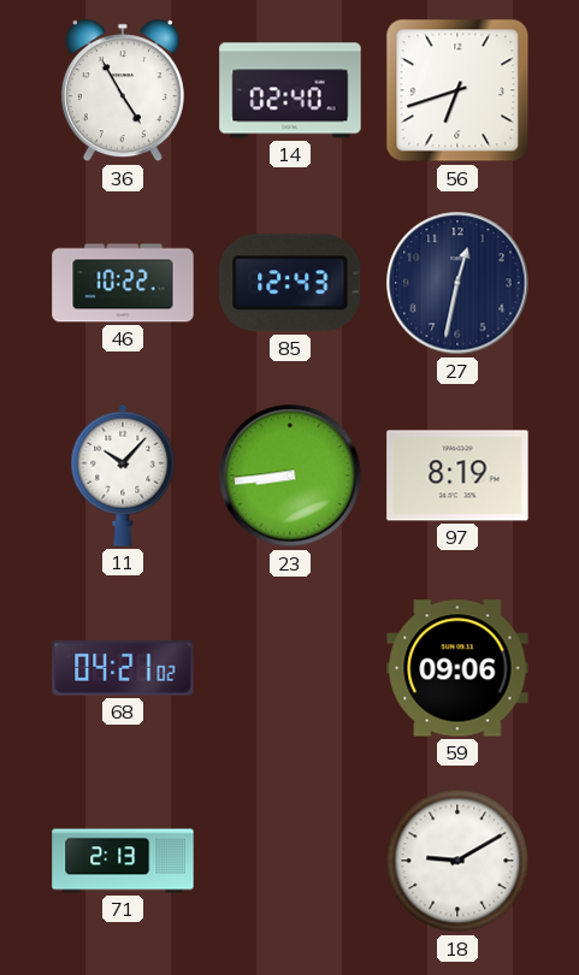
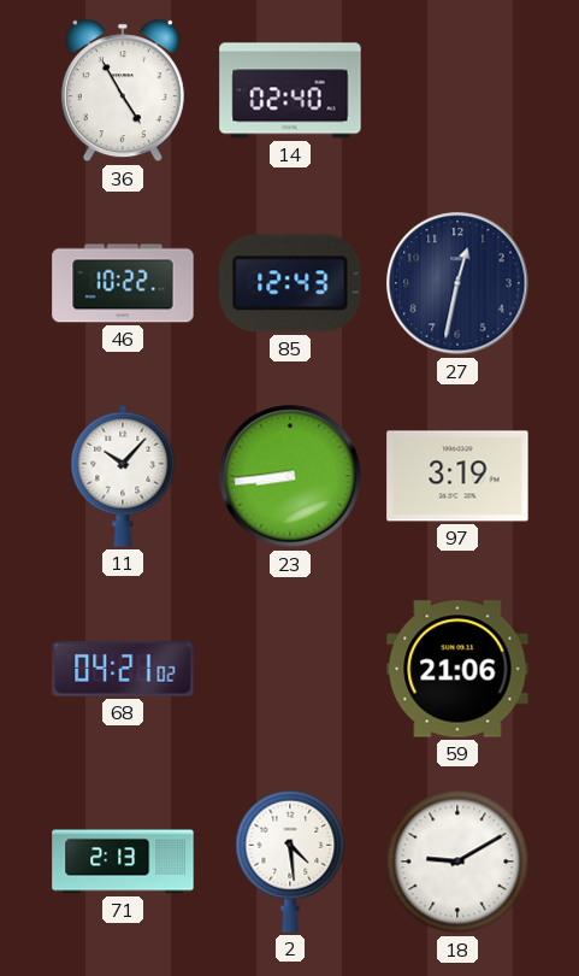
56: 6:42 -> none (457, 90)
97: 8:19 -> 3:19 (457, 476)
59: 09:06 -> 21:06 (457, 669)
2: none -> 4:29 (290, 862)
